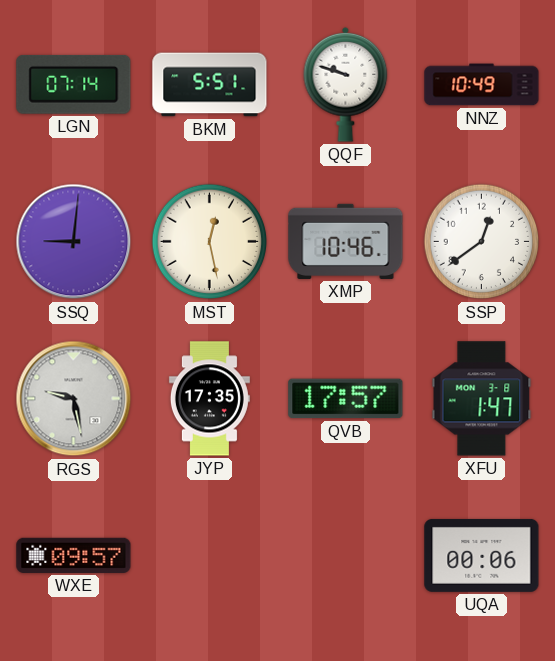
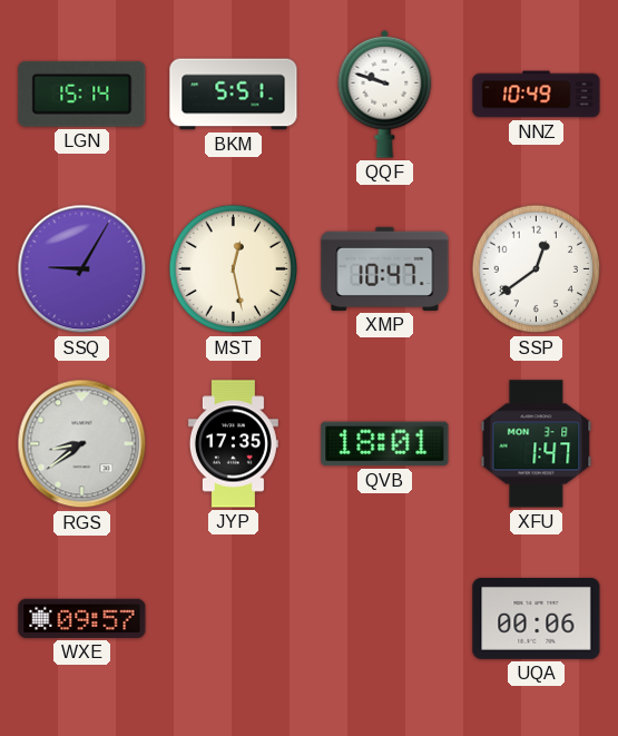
LGN: 07:14 -> 15:14 (82, 94)
SSQ: 9:01 -> 9:05 (82, 269)
XMP: 10:46 -> 10:47 (385, 268)
RGS: 9:28 -> 8:39 (82, 444)
QVB: 17:57 -> 18:01 (385, 444)
